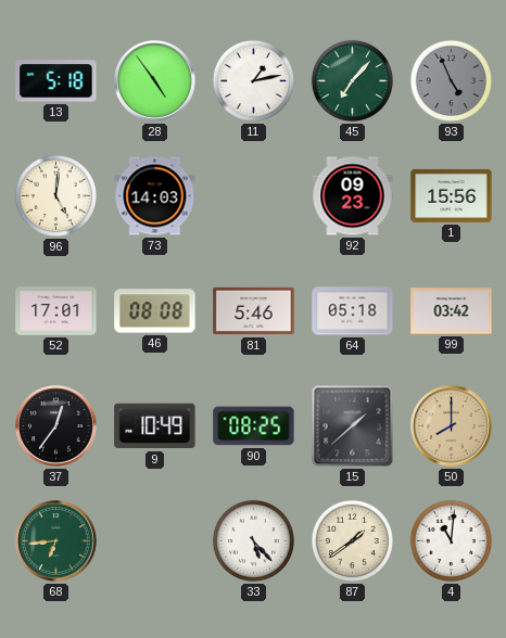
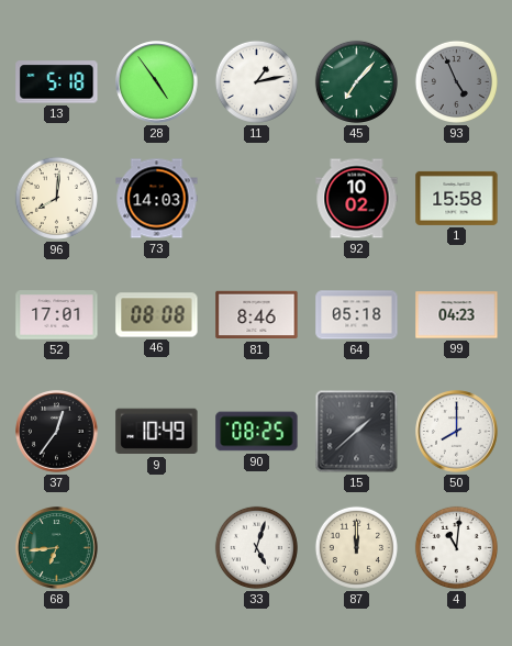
96: 5:01 -> 8:01 (56, 198)
92: 09:23 -> 10:02 (357, 199)
1: 15:56 -> 15:58 (457, 198)
81: 5:46 -> 8:46 (257, 315)
99: 03:42 -> 04:23 (457, 315)
50 dial: champagne -> white (457, 432)
33: 5:23 -> 5:03 (256, 547)
87: 1:39 -> 12:00 (356, 547)
